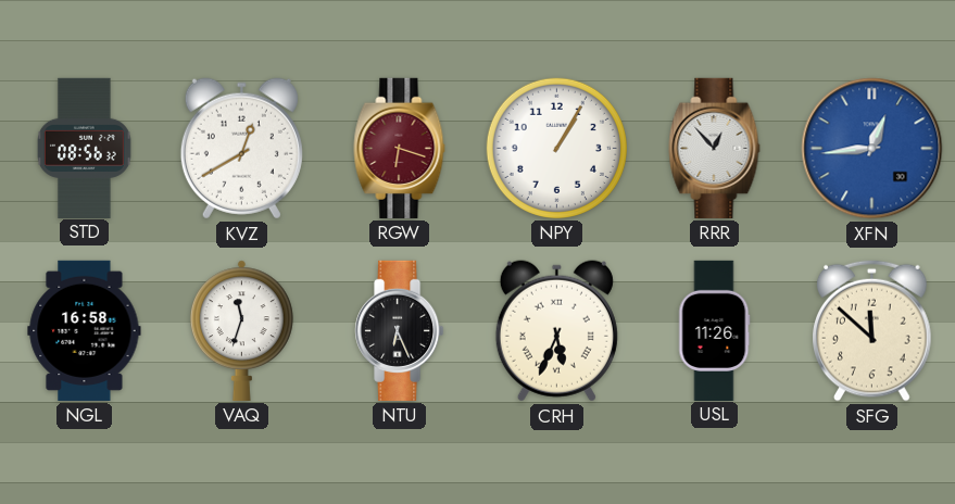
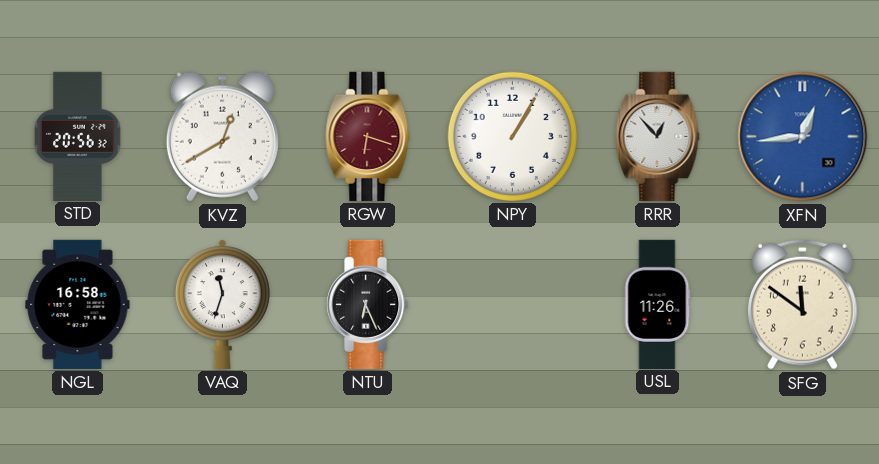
STD: 08:56 -> 20:56 (77, 136)
CRH: 5:34 -> none (556, 331)
SFG: 11:52 -> 11:51 (803, 304)
